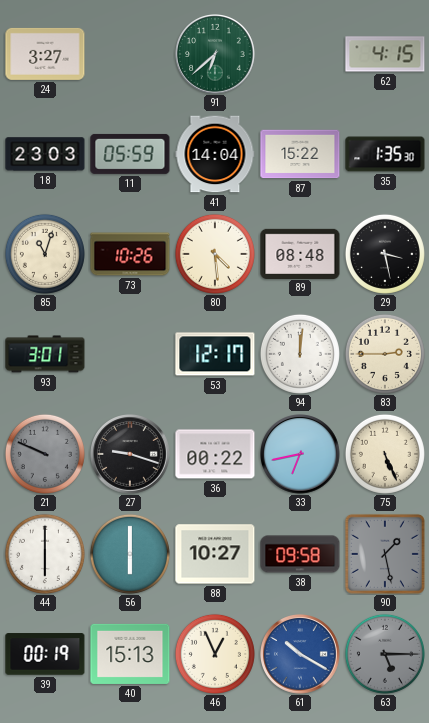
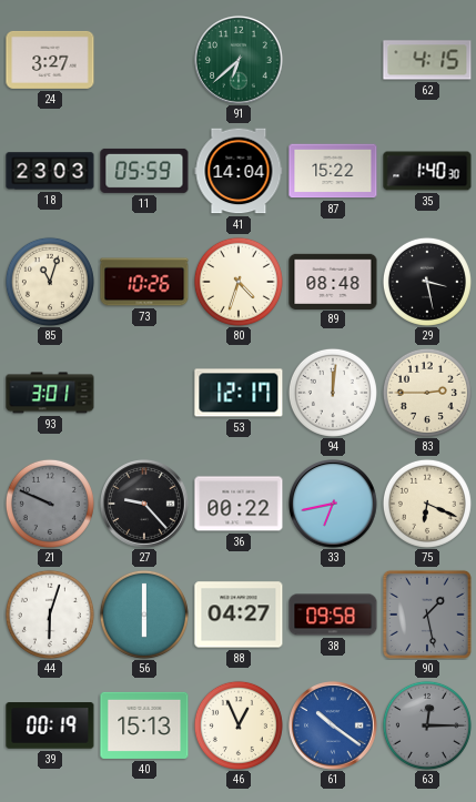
35: 1:35 -> 1:40 (427, 171)
80: 4:29 -> 4:33 (239, 282)
27: 9:18 -> 9:23 (145, 505)
75: 5:26 -> 6:19 (427, 504)
44: 6:00 -> 6:03 (50, 615)
88: 10:27 -> 04:27 (239, 615)
61: 10:20 -> 10:21 (334, 727)
63: 5:15 -> 12:15 (427, 725)
